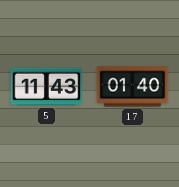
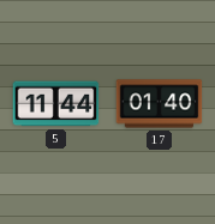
5: 11:43 -> 11:44 (56, 104)
